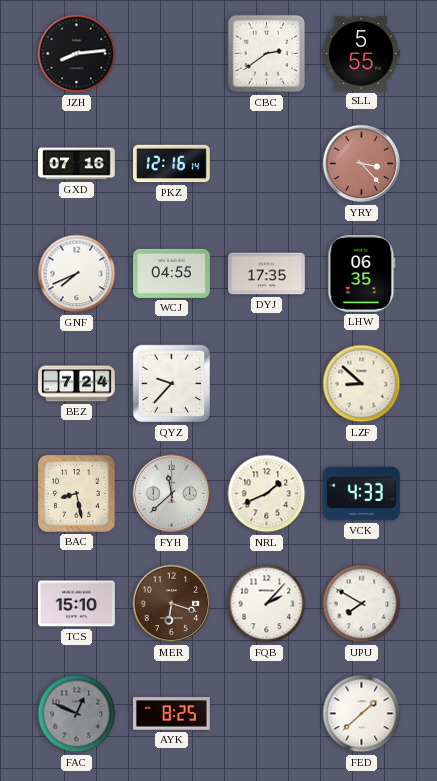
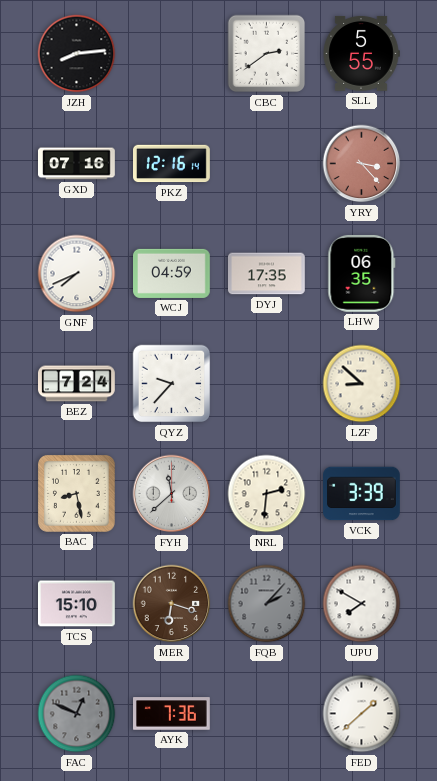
WCJ: 04:55 -> 04:59 (172, 273)
NRL: 1:41 -> 2:31 (267, 494)
VCK: 4:33 -> 3:39 (362, 494)
FQB dial: white -> grey (267, 604)
AYK: 8:25 -> 7:36 (172, 714)
